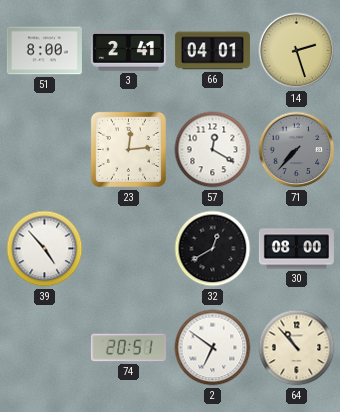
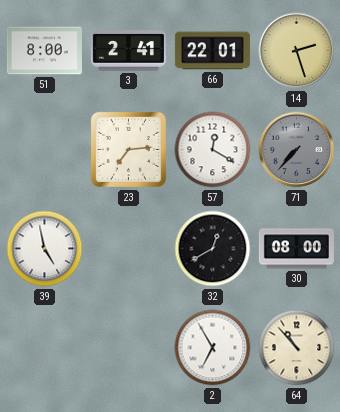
66: 04:01 -> 22:01 (212, 51)
23: 12:14 -> 7:14 (128, 149)
39: 4:53 -> 4:58 (45, 249)
74: 20:51 -> none (128, 348)
2: 6:51 -> 6:55 (213, 348)
